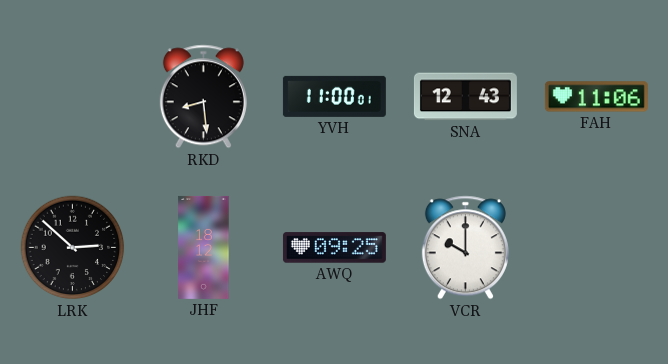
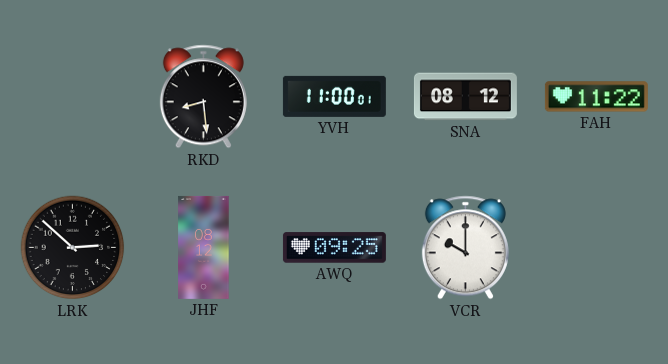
SNA: 12:43 -> 08:12 (465, 97)
FAH: 11:06 -> 11:22 (596, 97)
JHF: 18:12 -> 08:12 (204, 247)
